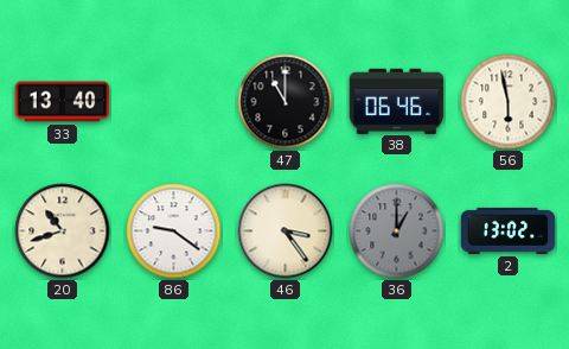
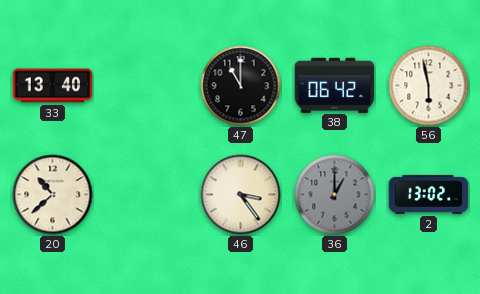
38: 06:46 -> 06:42 (335, 85)
20: 10:42 -> 10:38 (53, 195)
86: 9:21 -> none (174, 231)
